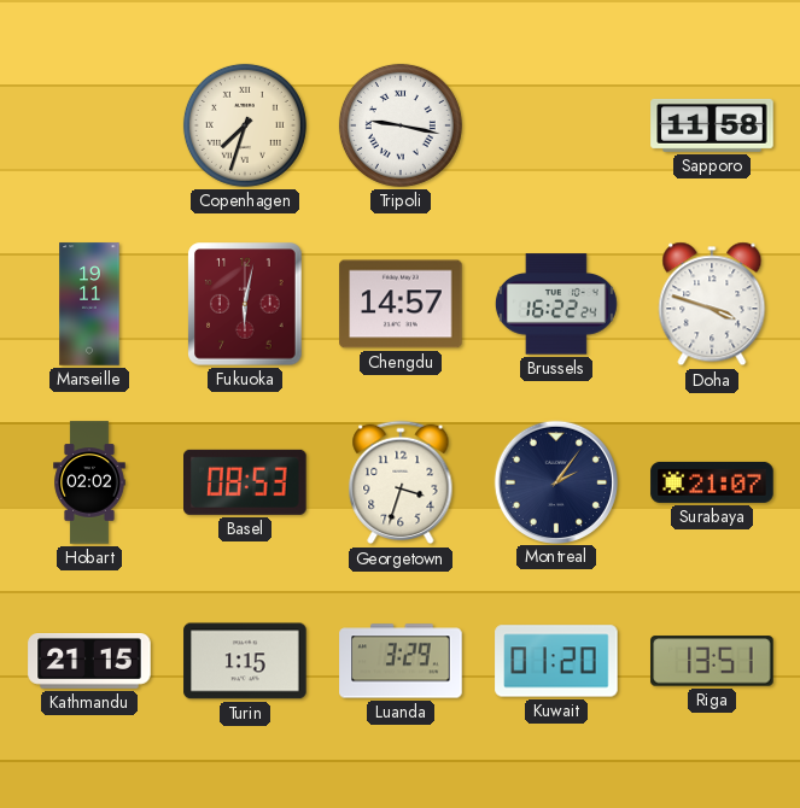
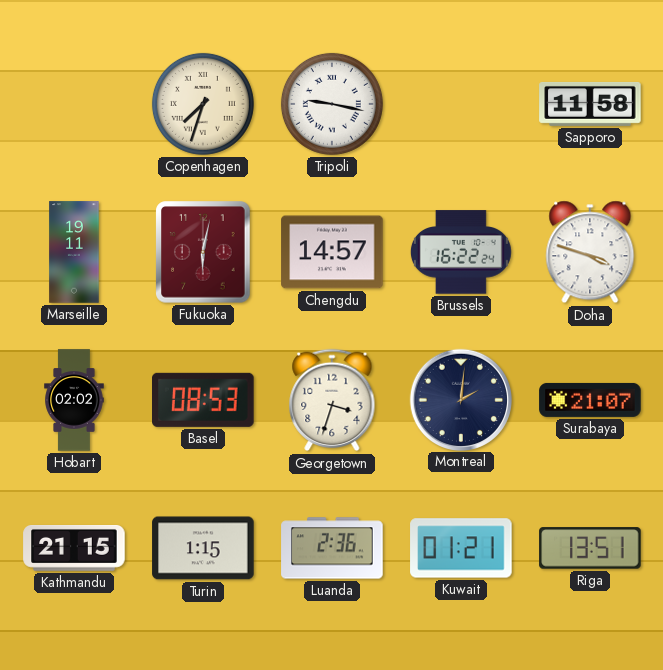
Montreal: 2:06 -> 2:01 (460, 399)
Luanda: 3:29 -> 2:36 (332, 548)
Kuwait: 01:20 -> 01:21 (461, 548)
